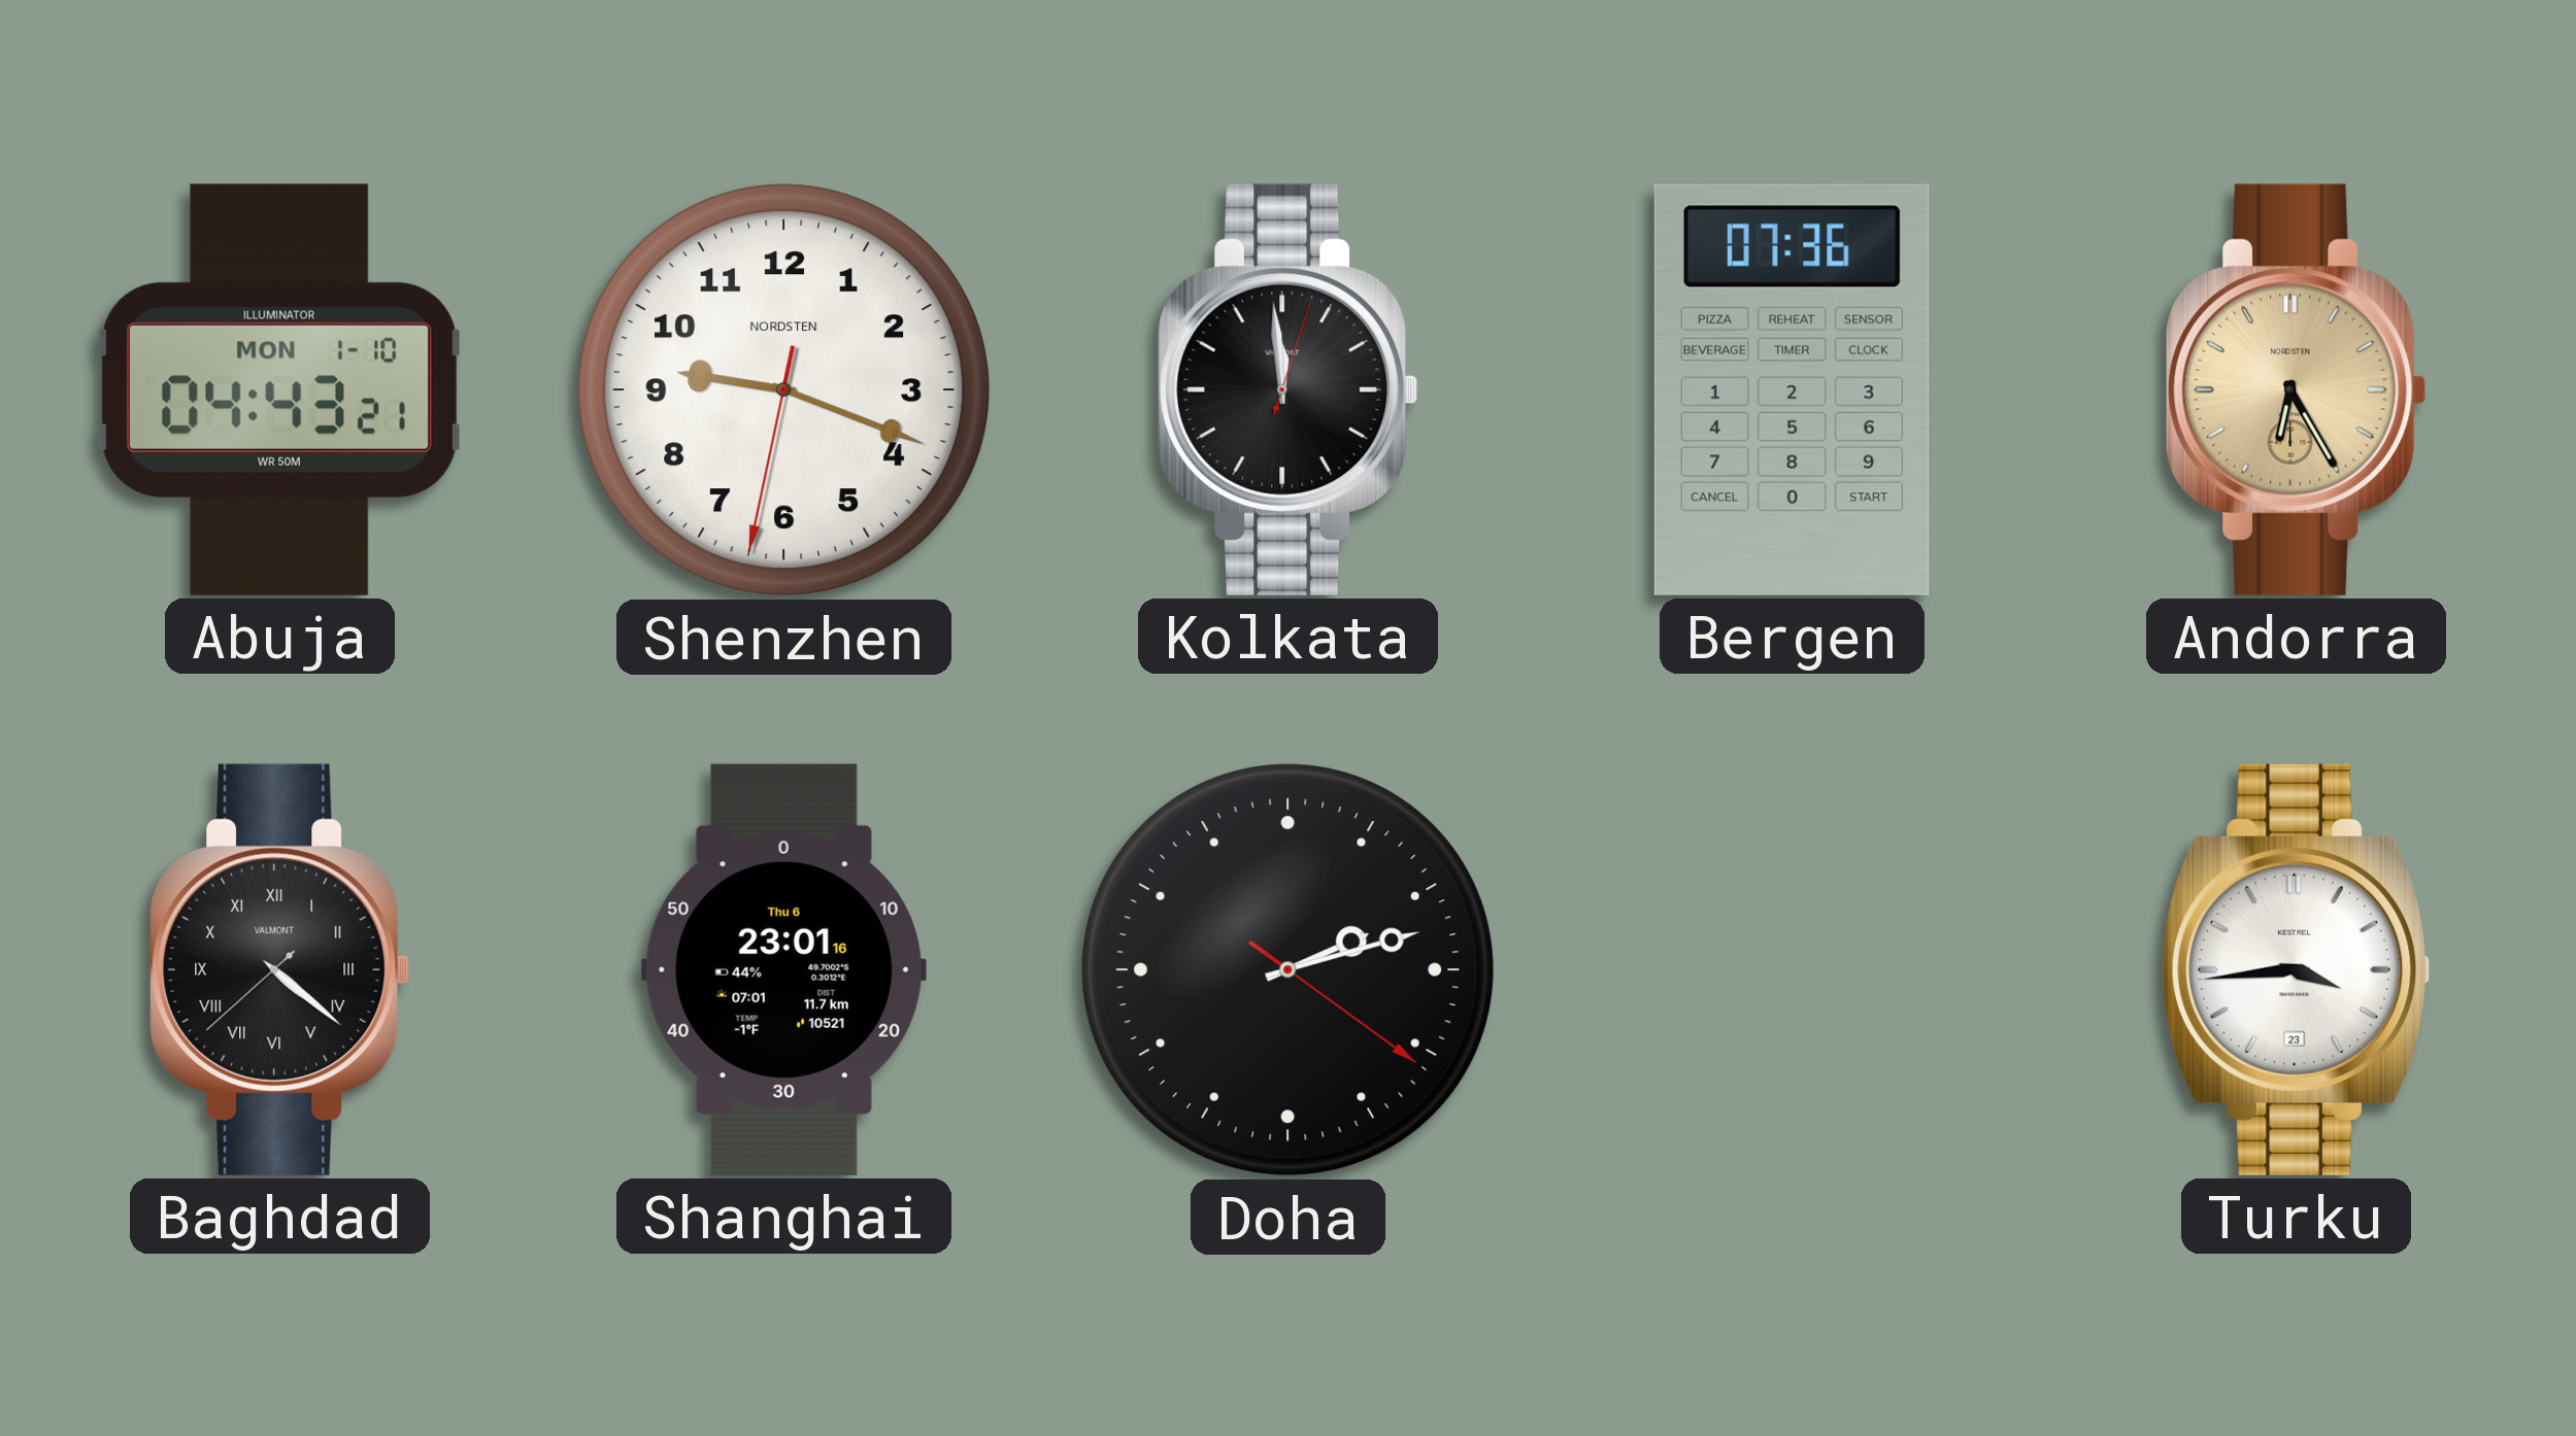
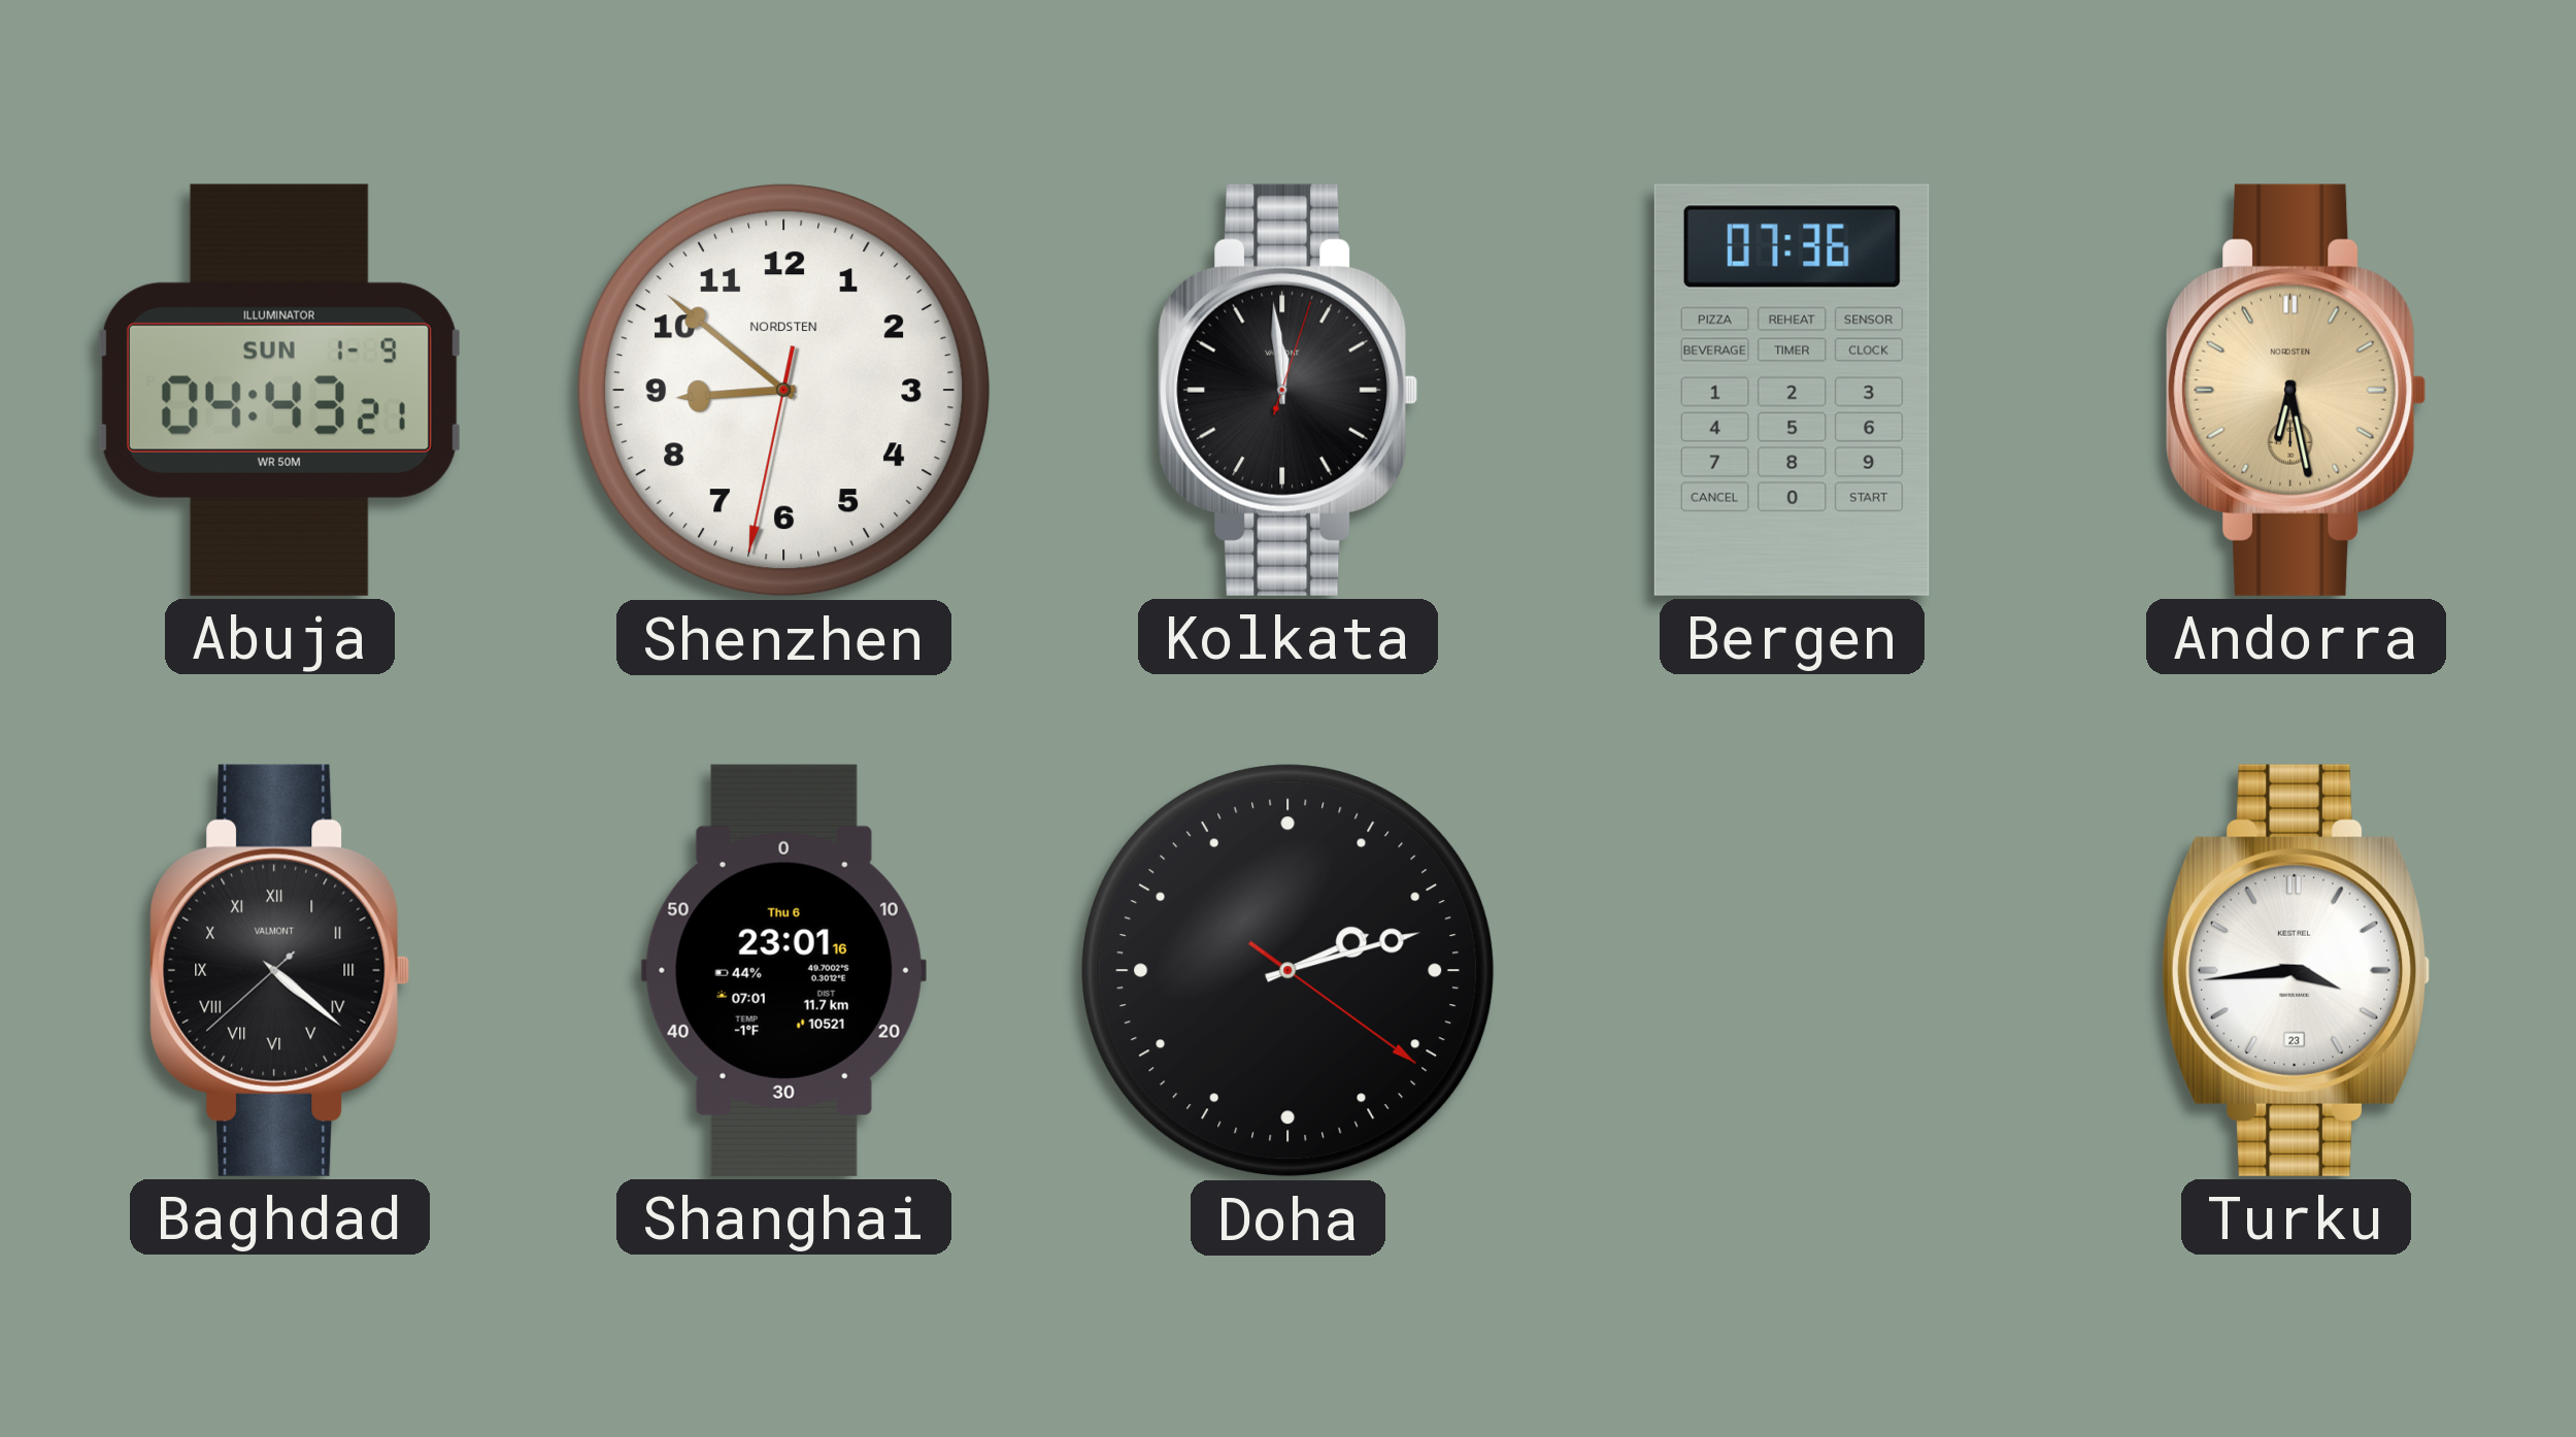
Abuja date: MON 1-10 -> SUN 1-9 (279, 390)
Shenzhen: 9:18 -> 8:51 (784, 391)
Andorra: 6:25 -> 6:28 (2297, 390)
